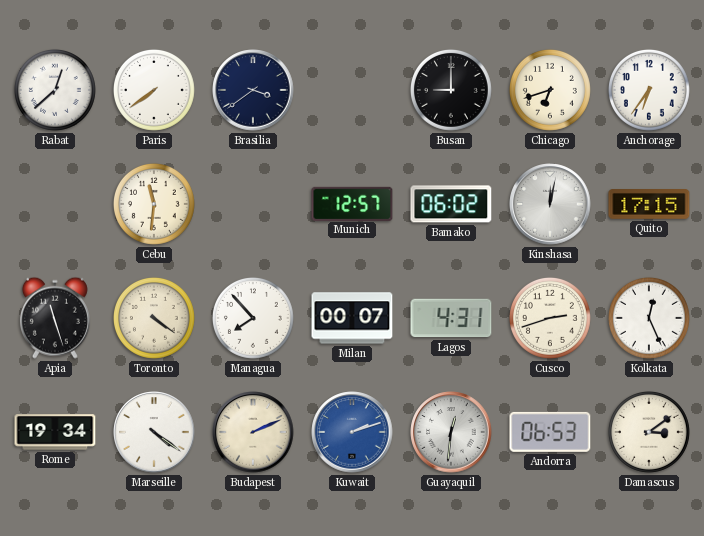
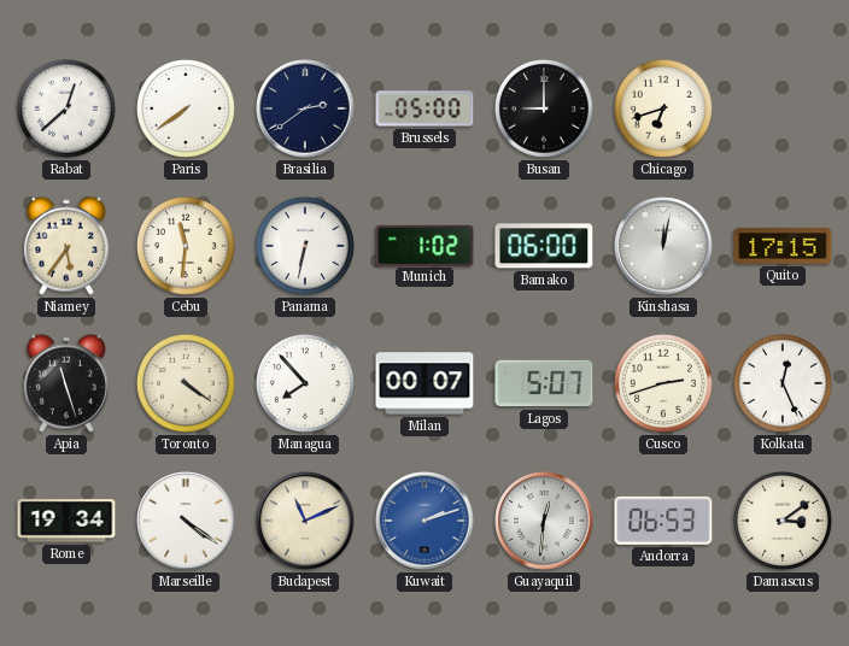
Brasilia: 3:39 -> 2:39 (305, 108)
Brussels: none -> 05:00 (424, 108)
Anchorage: 6:36 -> none (649, 90)
Niamey: none -> 5:36 (66, 246)
Panama: none -> 6:32 (305, 246)
Munich: 12:57 -> 1:02 (424, 245)
Bamako: 06:02 -> 06:00 (544, 246)
Lagos: 4:31 -> 5:07 (544, 383)
Budapest: 2:11 -> 11:11 (305, 521)
